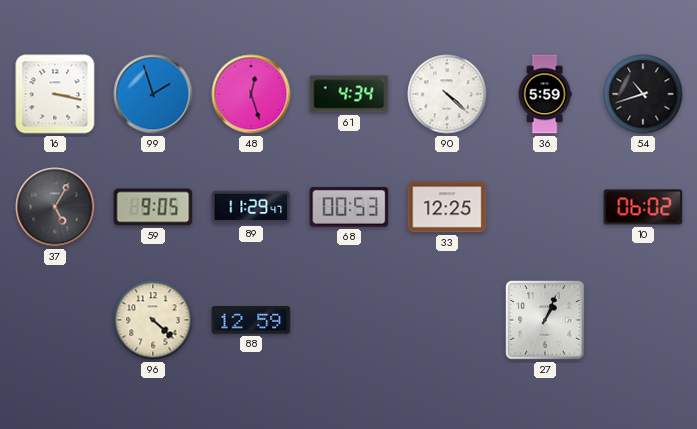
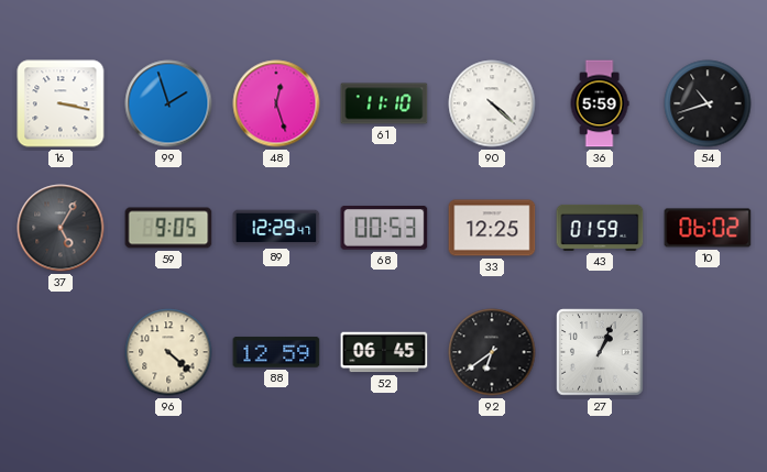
61: 4:34 -> 11:10 (384, 103)
89: 11:29 -> 12:29 (276, 228)
43: none -> 01:59 (600, 228)
52: none -> 06:45 (384, 352)
92: none -> 6:39 (492, 352)
